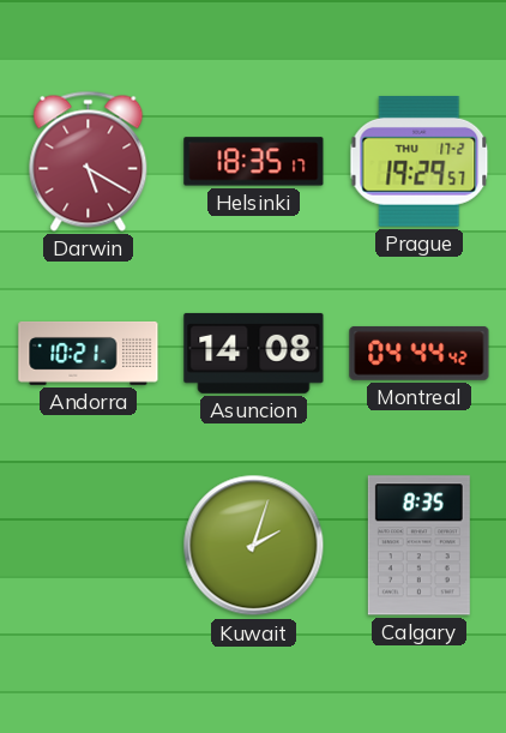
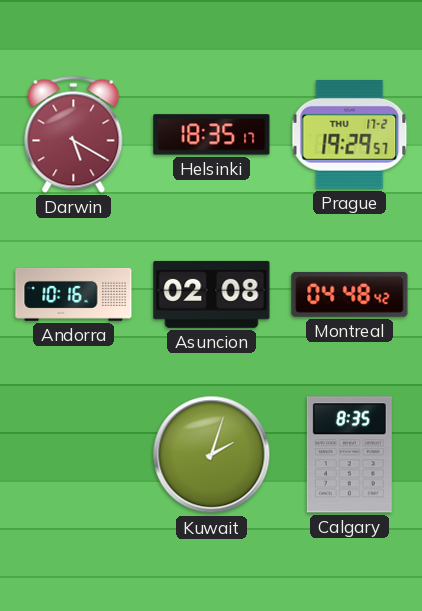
Andorra: 10:21 -> 10:16 (74, 294)
Asuncion: 14:08 -> 02:08 (212, 294)
Montreal: 04:44 -> 04:48 (350, 294)
